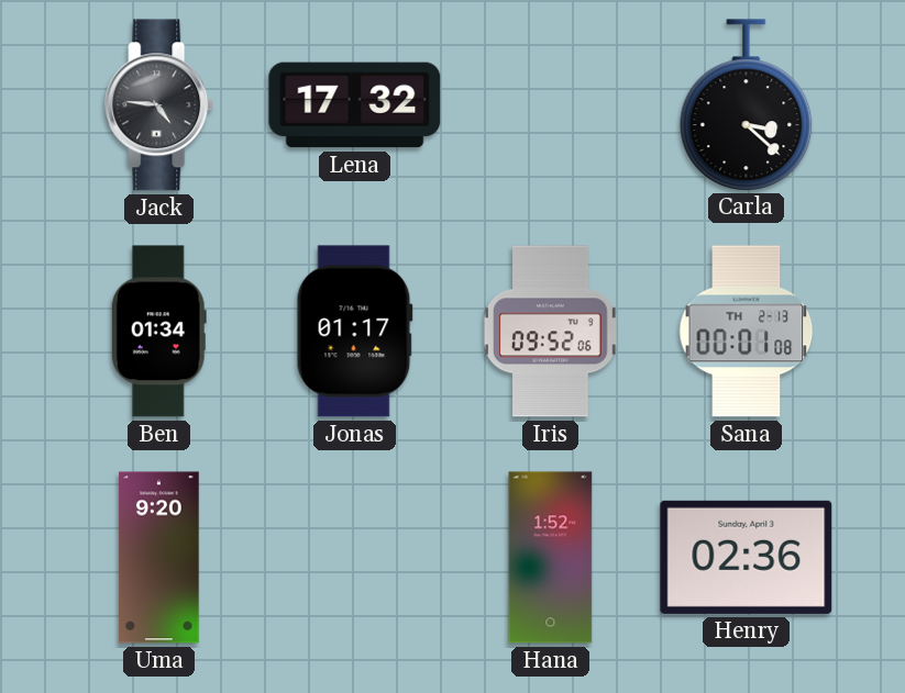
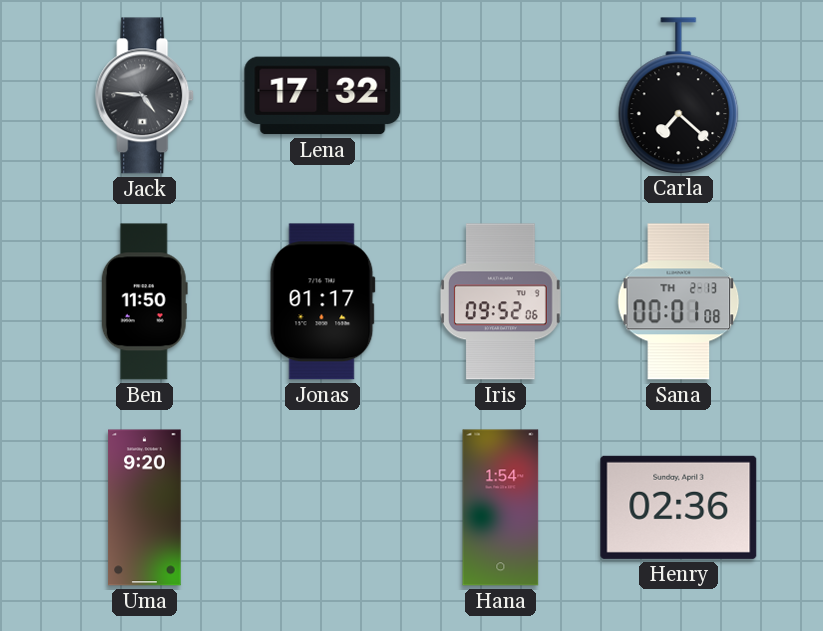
Carla: 3:22 -> 7:22 (679, 95)
Ben: 01:34 -> 11:50 (144, 302)
Hana: 1:52 -> 1:54 (501, 508)
